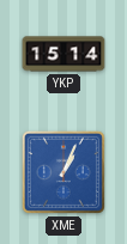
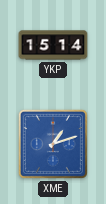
XME: 1:04 -> 1:12 (53, 144)
